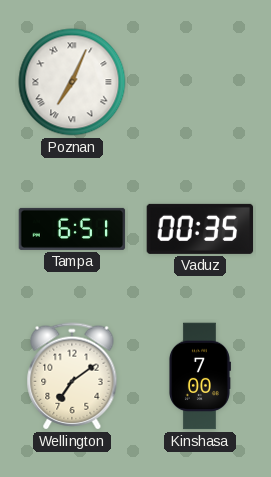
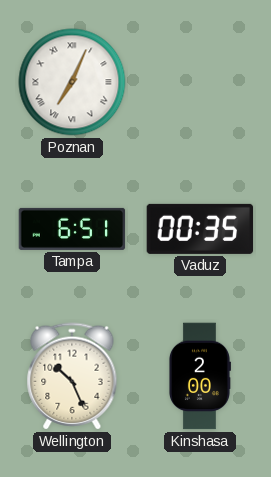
Wellington: 7:09 -> 10:26 (72, 376)
Kinshasa: 7:00 -> 2:00 (199, 376)
